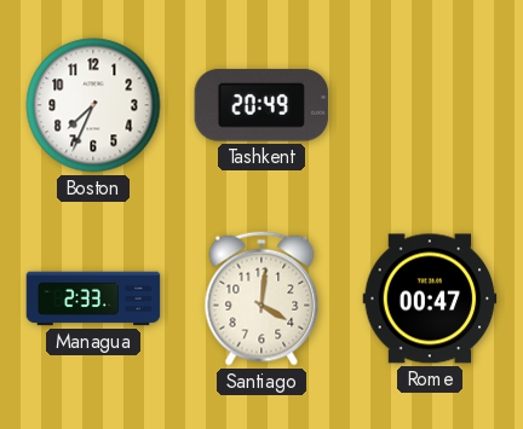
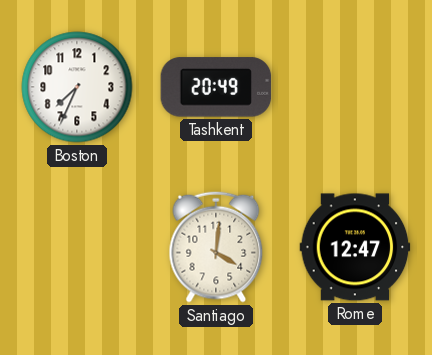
Managua: 2:33 -> none (93, 298)
Rome: 00:47 -> 12:47 (355, 247)
